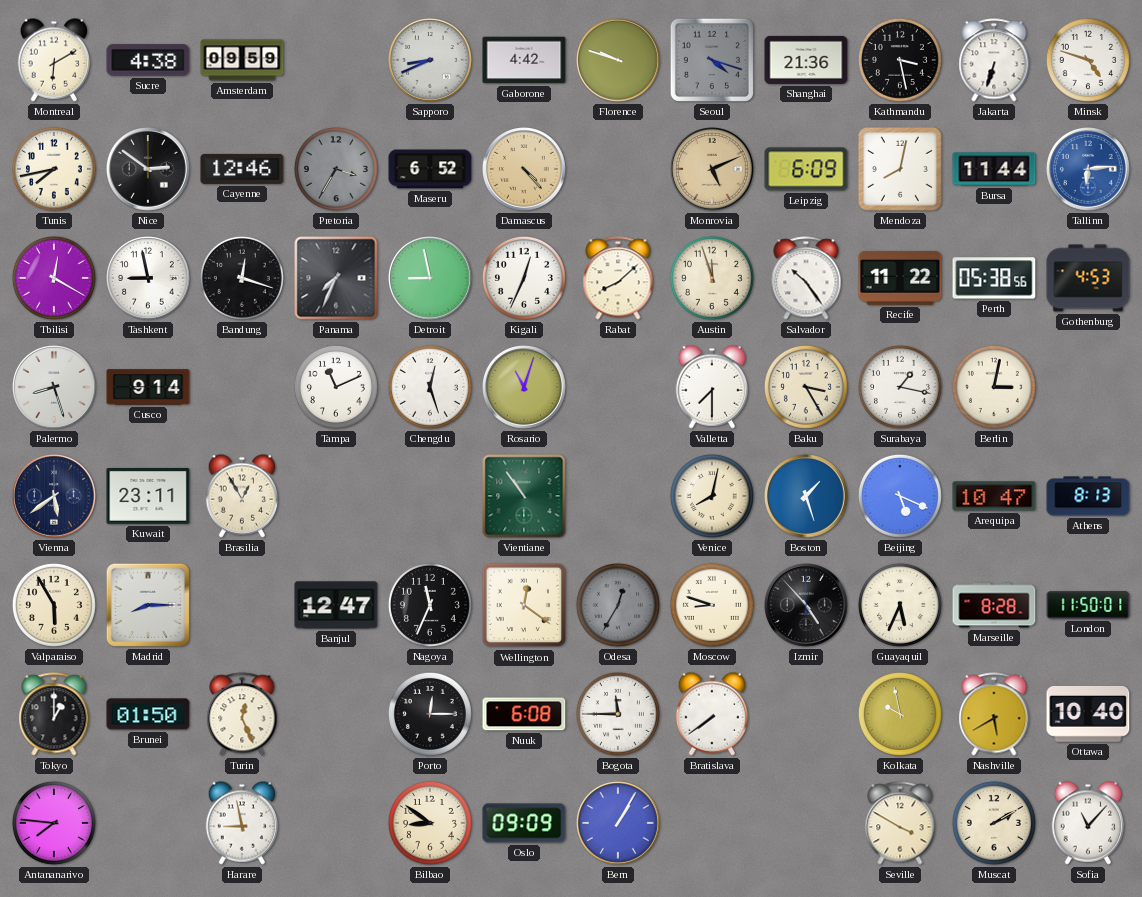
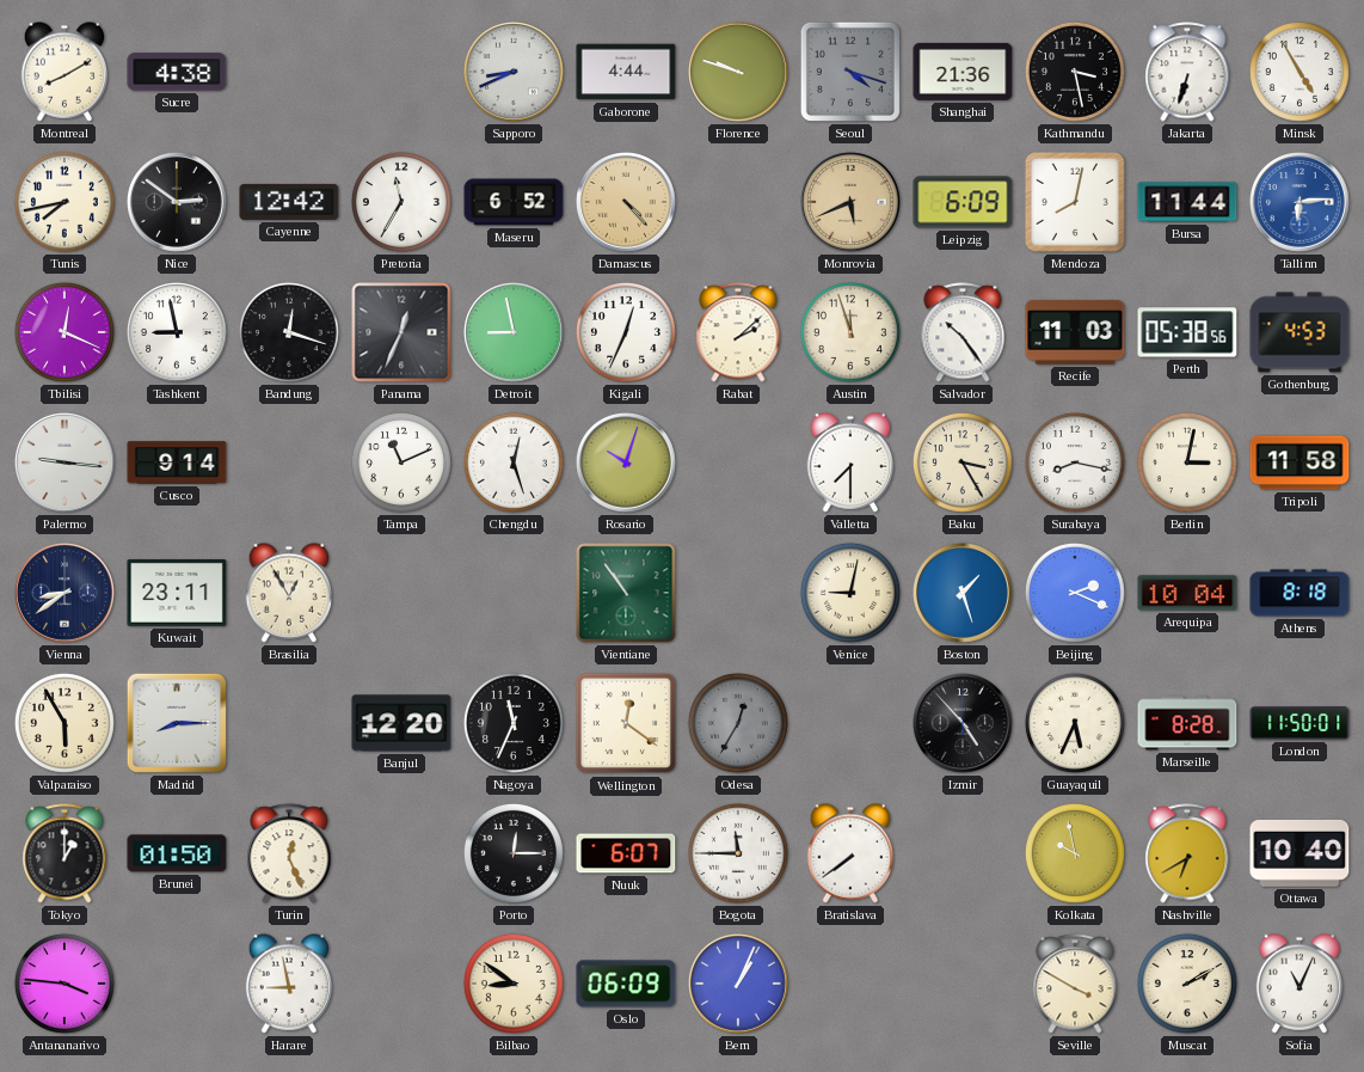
Montreal: 6:10 -> 8:10 (64, 72)
Amsterdam: 09:59 -> none (242, 60)
Gaborone: 4:42 -> 4:44 (626, 72)
Minsk: 4:48 -> 4:55 (1300, 72)
Cayenne: 12:46 -> 12:42 (289, 202)
Pretoria: 3:35 -> 11:35 (401, 202)
Pretoria dial: grey -> white (401, 202)
Monrovia: 5:11 -> 5:41 (852, 203)
Tbilisi: 12:20 -> 12:19 (64, 332)
Panama: 7:34 -> 12:34 (401, 332)
Rabat: 8:08 -> 2:08 (738, 332)
Recife: 11:22 -> 11:03 (1075, 332)
Palermo: 8:27 -> 9:16 (66, 464)
Rosario: 11:03 -> 10:03 (627, 464)
Surabaya: 1:17 -> 8:17 (1075, 463)
Tripoli: none -> 11:58 (1300, 463)
Vienna: 5:39 -> 8:39 (66, 594)
Venice: 8:02 -> 9:02 (850, 593)
Beijing: 5:19 -> 2:19 (1075, 593)
Arequipa: 10:47 -> 10:04 (1187, 593)
Athens: 8:13 -> 8:18 (1300, 593)
Banjul: 12:47 -> 12:20 (401, 723)
Moscow: 8:48 -> none (712, 605)
Nuuk: 6:08 -> 6:07 (626, 853)
Nashville: 5:40 -> 6:40 (1187, 853)
Antananarivo: 7:46 -> 3:46 (64, 984)
Oslo: 09:09 -> 06:09 (626, 984)
Bern: 1:05 -> 1:04 (739, 985)
Sofia: 11:07 -> 11:04 (1300, 984)
